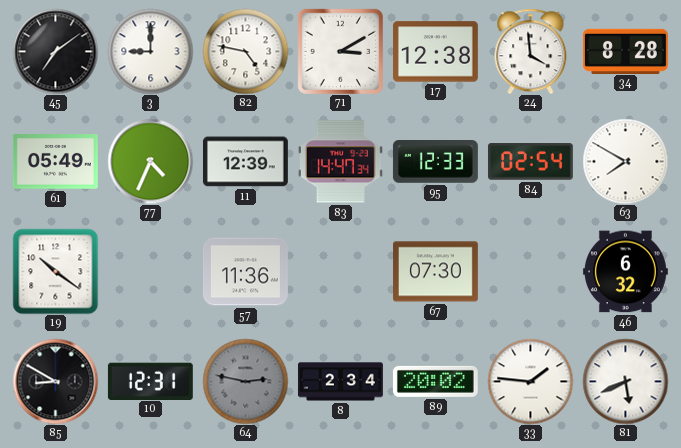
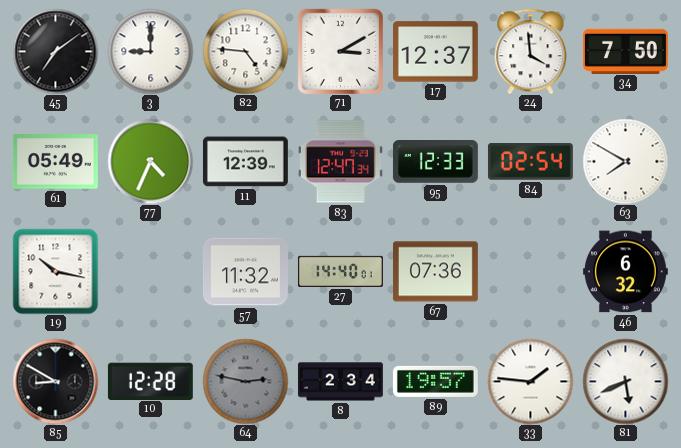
82: 4:47 -> 4:46 (245, 51)
17: 12:38 -> 12:37 (435, 52)
34: 8:28 -> 7:50 (625, 51)
83: 14:47 -> 12:47 (340, 162)
19: 10:21 -> 10:17 (55, 271)
57: 11:36 -> 11:32 (245, 272)
27: none -> 14:40 (341, 271)
67: 07:30 -> 07:36 (435, 272)
10: 12:31 -> 12:28 (150, 381)
89: 20:02 -> 19:57 (435, 381)
